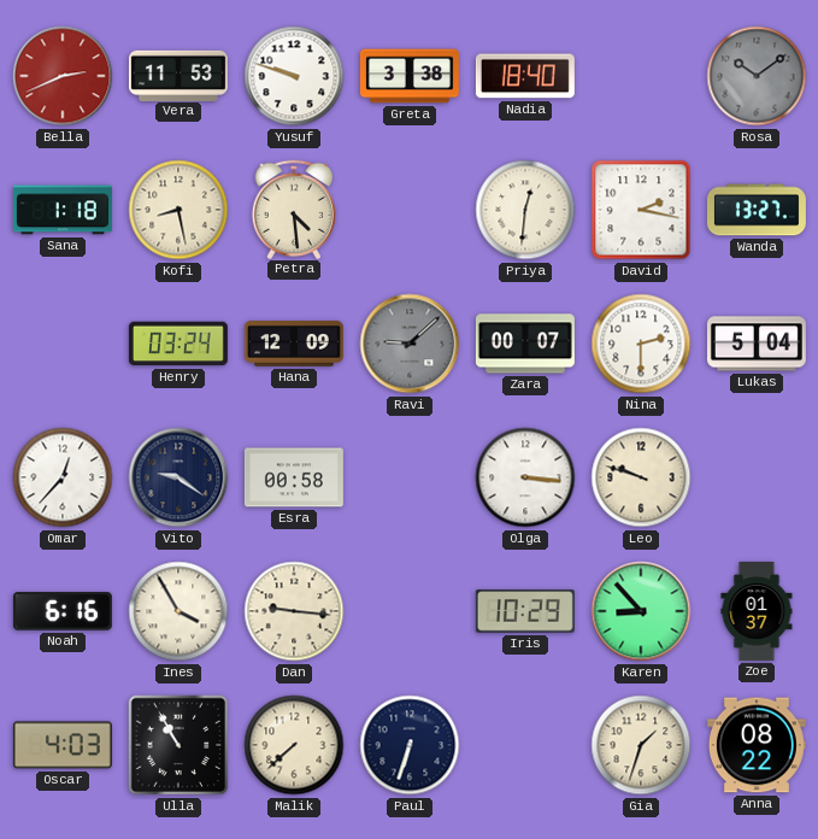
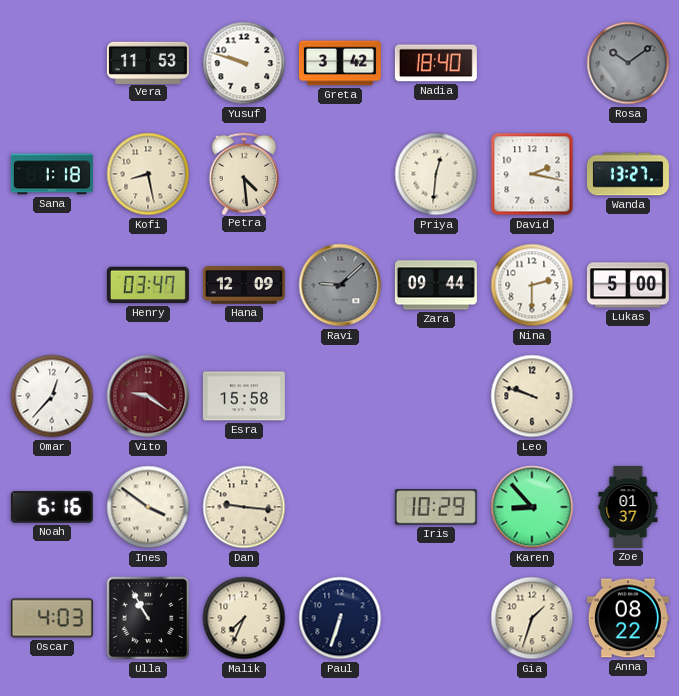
Bella: 2:41 -> none (63, 76)
Greta: 3:38 -> 3:42 (340, 63)
Henry: 03:24 -> 03:47 (148, 285)
Zara: 00:07 -> 09:44 (436, 285)
Lukas: 5:04 -> 5:00 (628, 285)
Vito dial: navy -> burgundy (148, 396)
Esra: 00:58 -> 15:58 (244, 396)
Olga: 3:16 -> none (525, 477)
Ines: 3:55 -> 3:51 (148, 507)
Malik: 7:38 -> 7:34 (244, 618)
